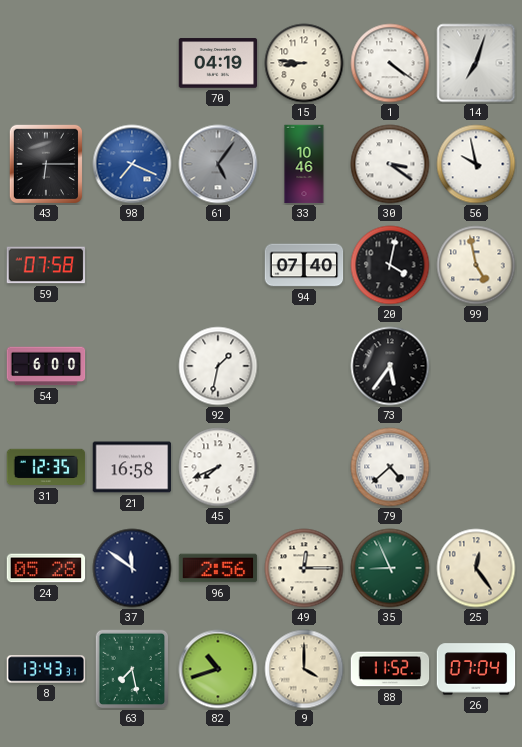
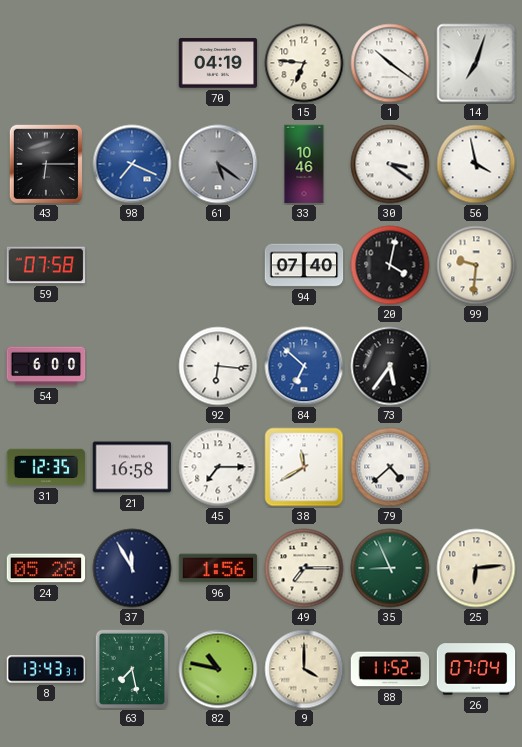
15: 8:46 -> 6:46 (304, 63)
1: 4:21 -> 10:21 (390, 63)
61: 5:06 -> 5:21 (218, 164)
56: 9:58 -> 3:58 (476, 164)
99: 4:58 -> 9:31 (476, 265)
92: 1:32 -> 6:16 (218, 366)
84: none -> 6:52 (304, 366)
45: 7:41 -> 7:15 (218, 467)
38: none -> 11:40 (304, 467)
37: 11:51 -> 11:55 (132, 568)
96: 2:56 -> 1:56 (218, 568)
49: 12:15 -> 7:15 (304, 568)
25: 12:24 -> 6:14 (476, 568)
82: 10:42 -> 10:47 (218, 669)
